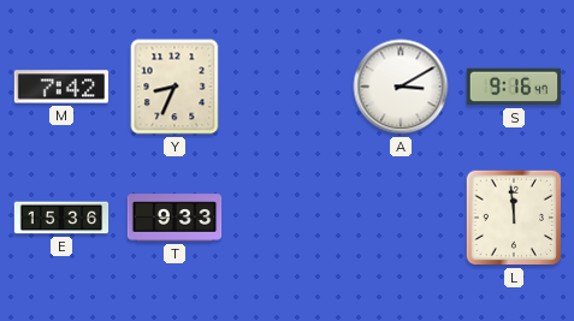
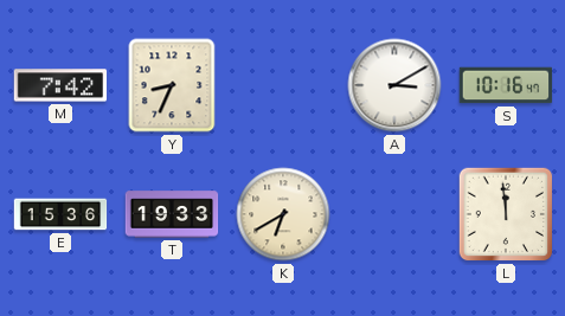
S: 9:16 -> 10:16 (506, 85)
T: 9:33 -> 19:33 (172, 214)
K: none -> 6:40 (283, 214)
